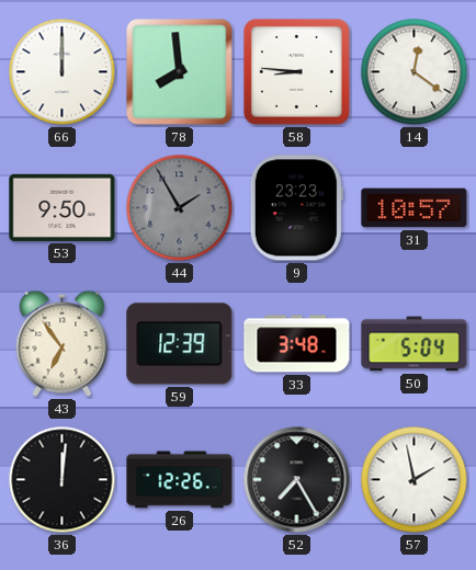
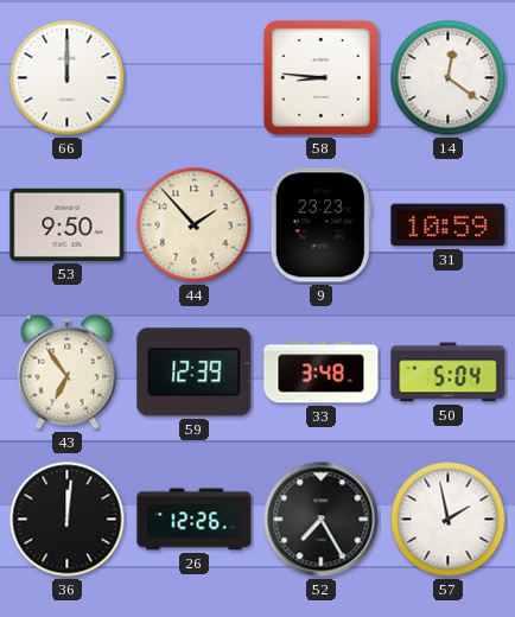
78: 7:59 -> none (180, 72)
44: 1:55 -> 1:53 (195, 225)
44 dial: grey -> cream (195, 225)
31: 10:57 -> 10:59 (449, 225)
